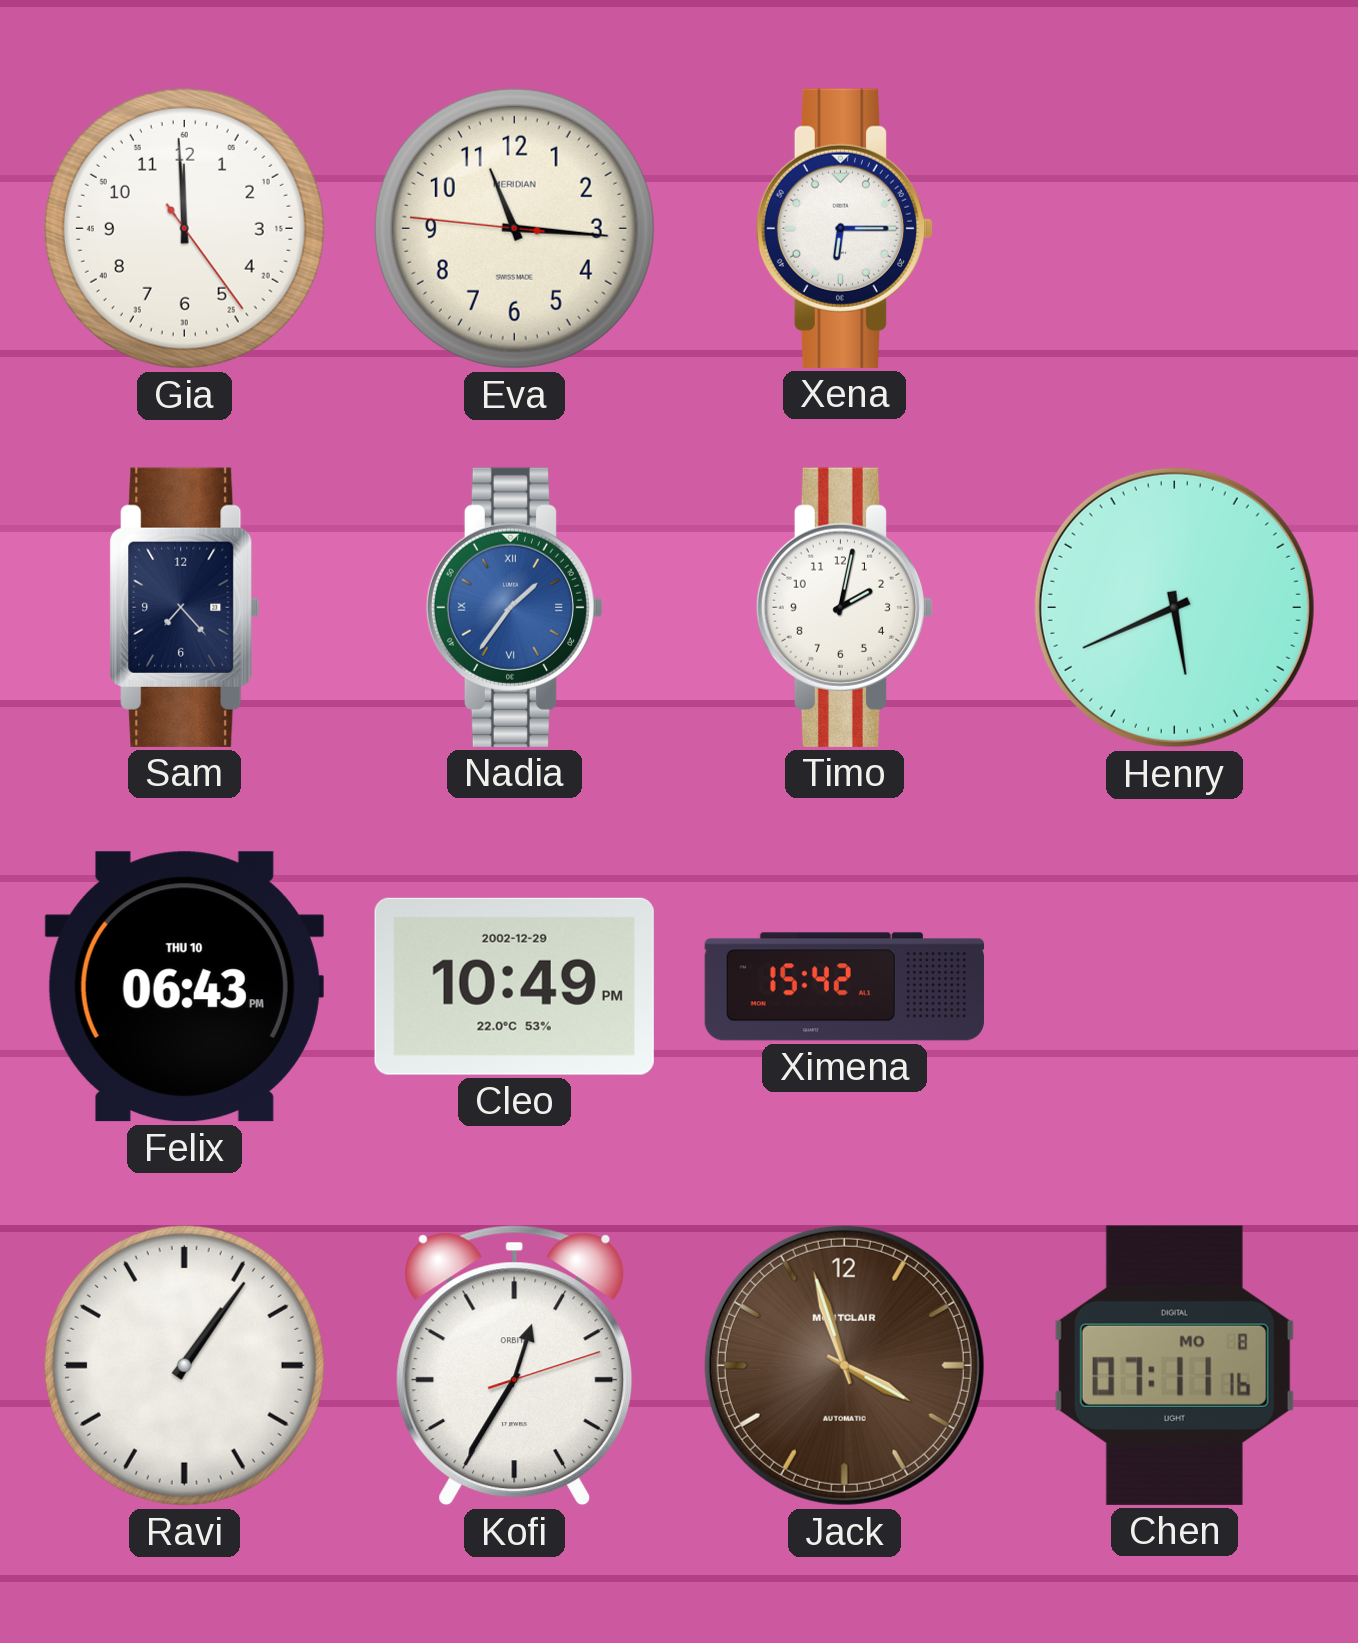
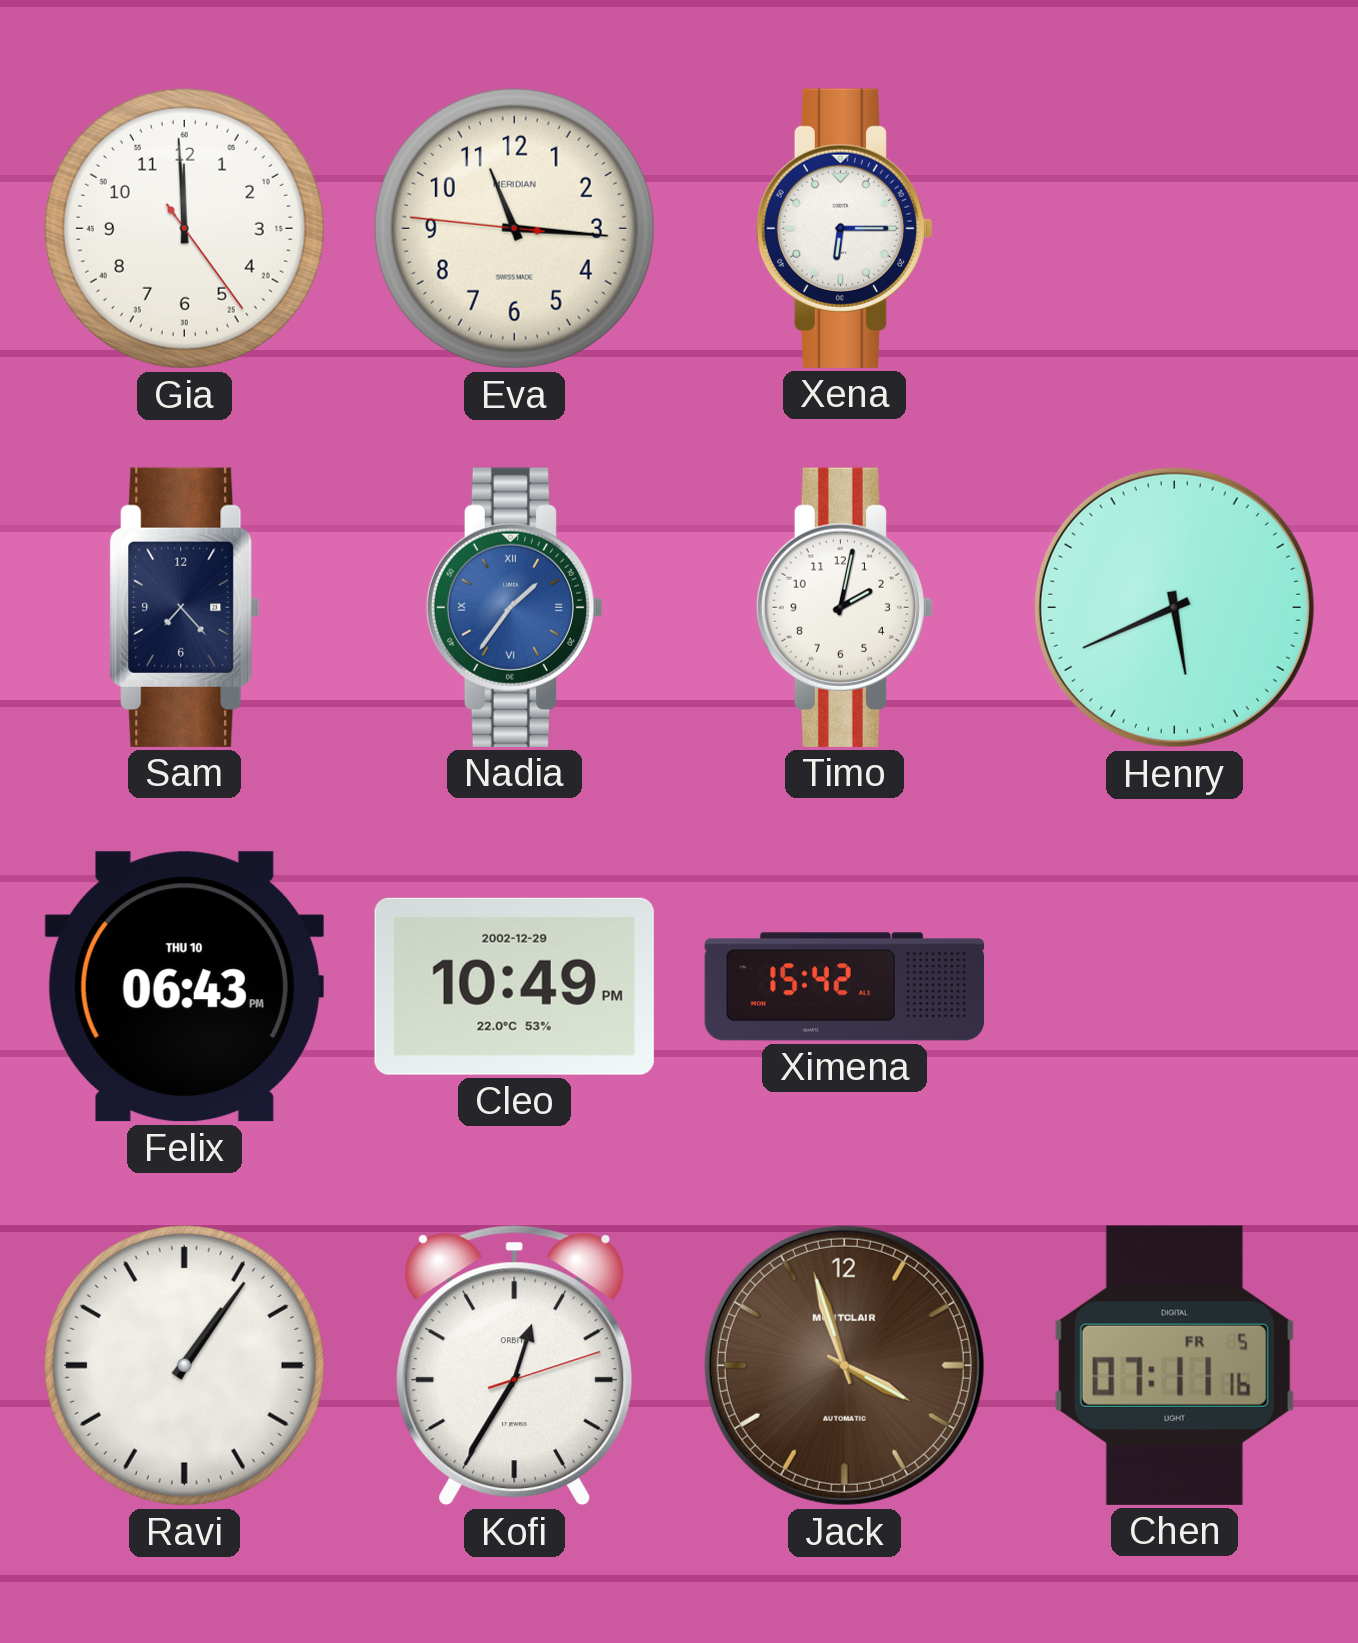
Chen date: MO 8 -> FR 5 (1174, 1365)
